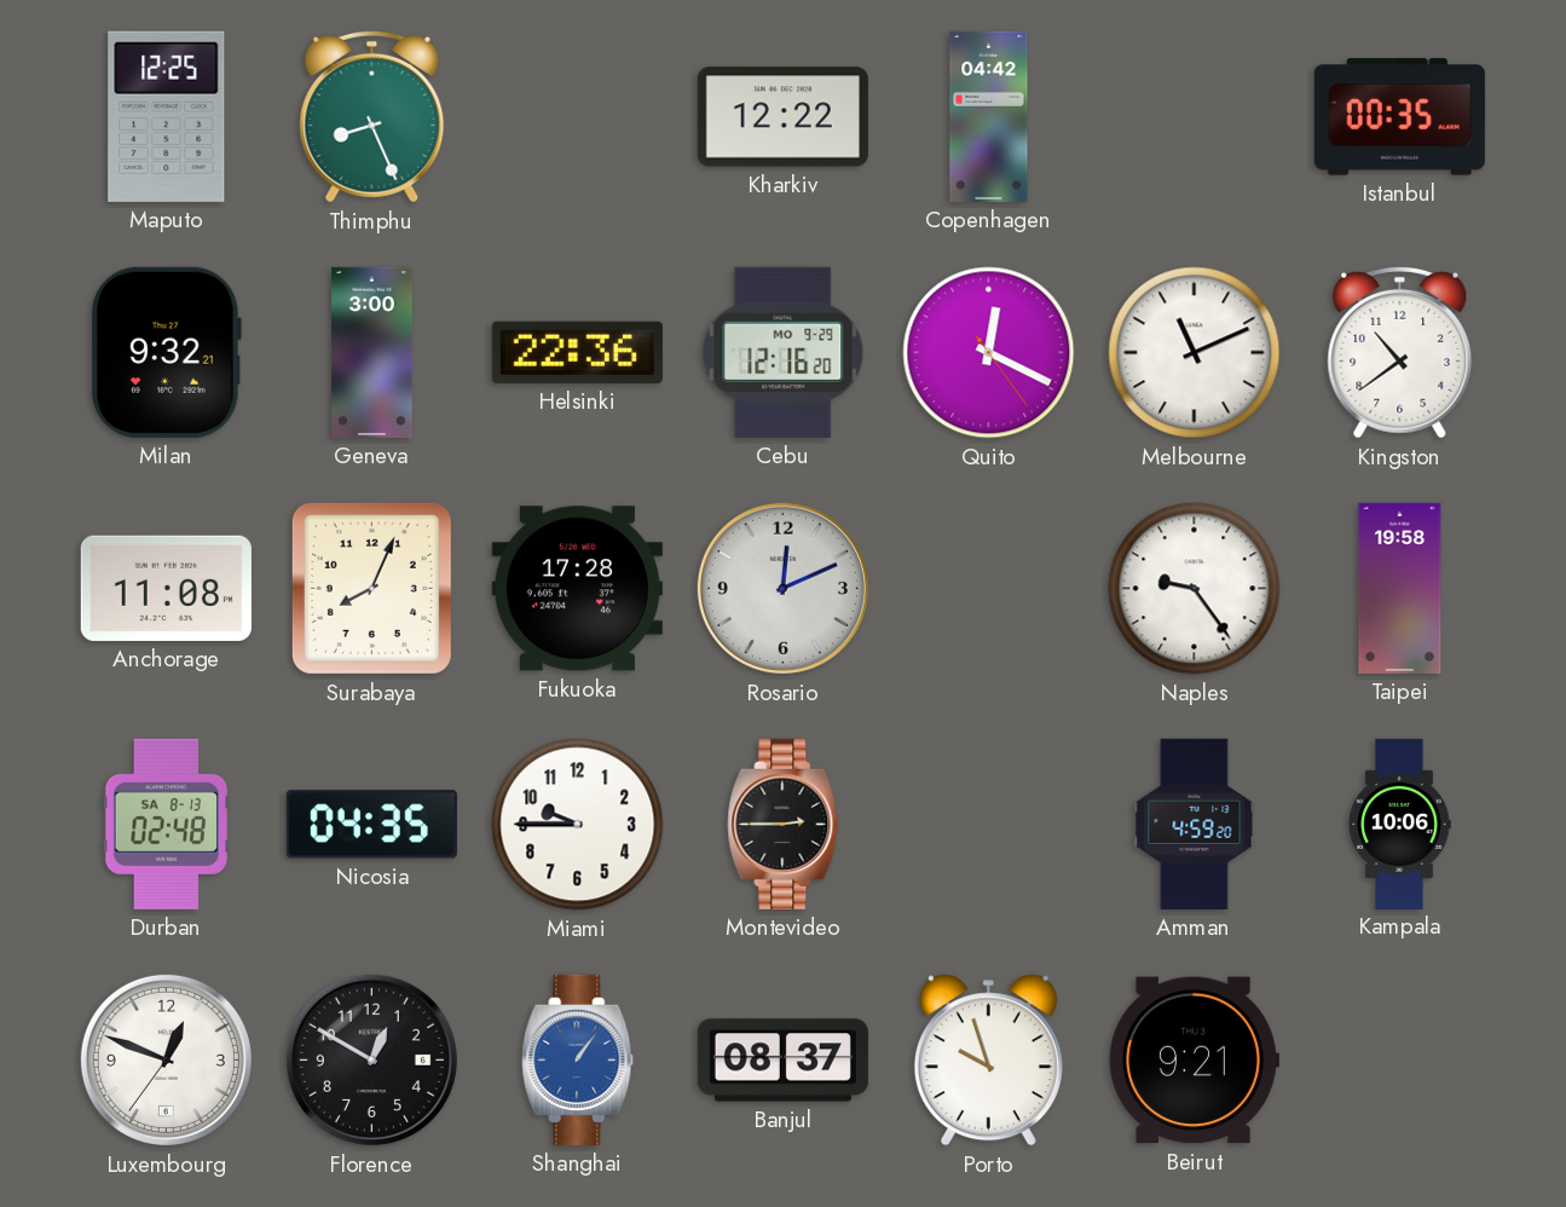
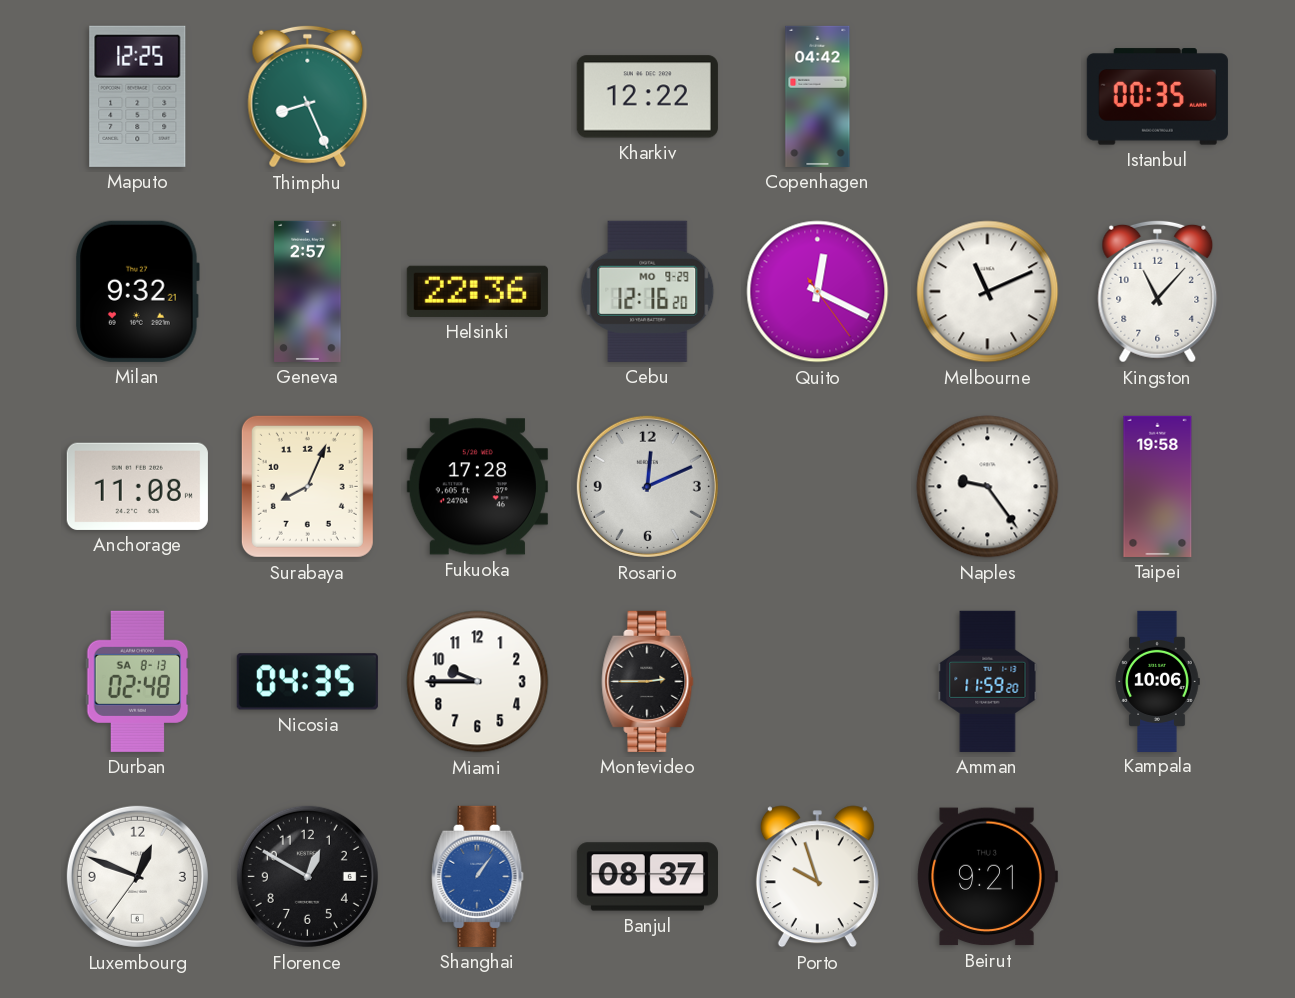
Geneva: 3:00 -> 2:57 (308, 291)
Kingston: 10:39 -> 11:07 (1158, 291)
Amman: 4:59 -> 11:59 (988, 681)
